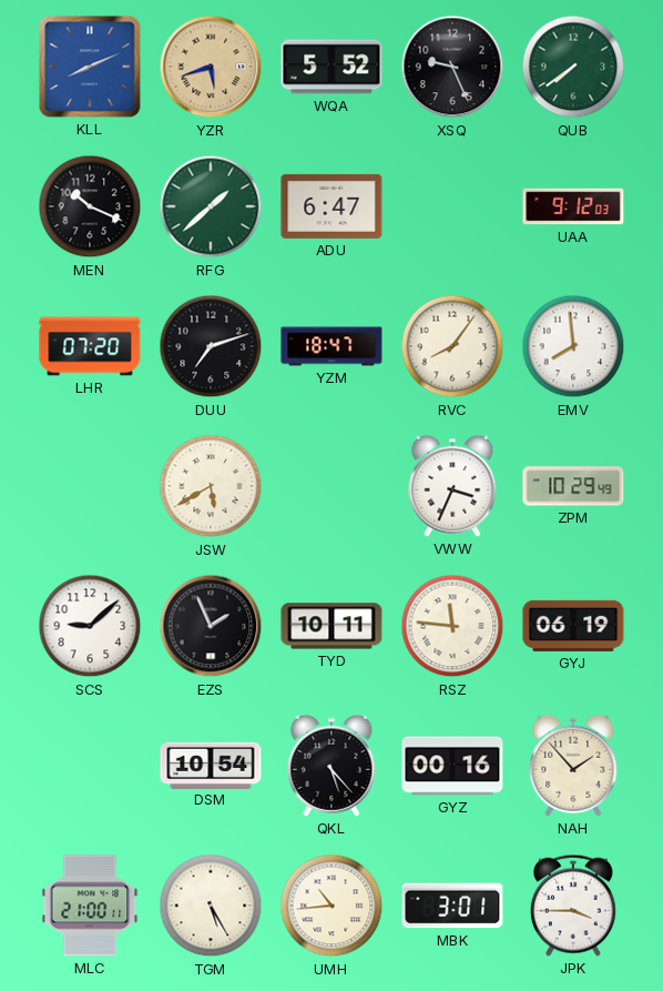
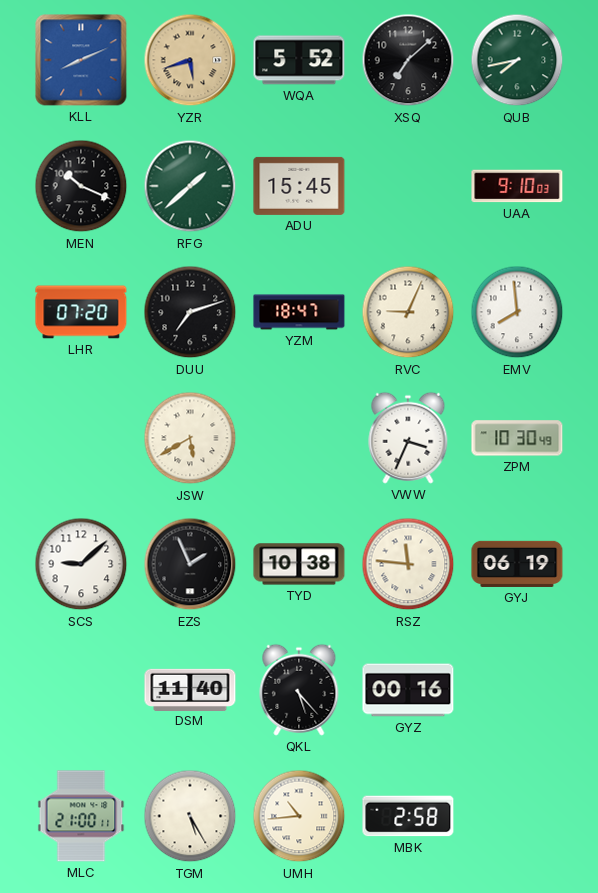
XSQ: 9:26 -> 7:08 (408, 60)
QUB: 7:39 -> 7:43 (517, 60)
ADU: 6:47 -> 15:45 (299, 186)
UAA: 9:12 -> 9:10 (517, 186)
RVC: 8:06 -> 9:04 (408, 312)
ZPM: 10:29 -> 10:30 (517, 438)
TYD: 10:11 -> 10:38 (299, 564)
DSM: 10:54 -> 11:40 (190, 689)
NAH: 1:53 -> none (573, 766)
MBK: 3:01 -> 2:58 (408, 816)
JPK: 3:45 -> none (573, 906)
